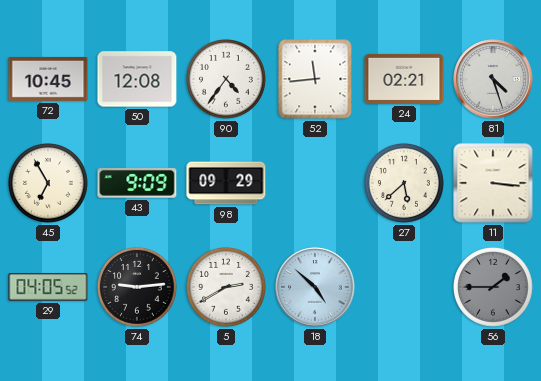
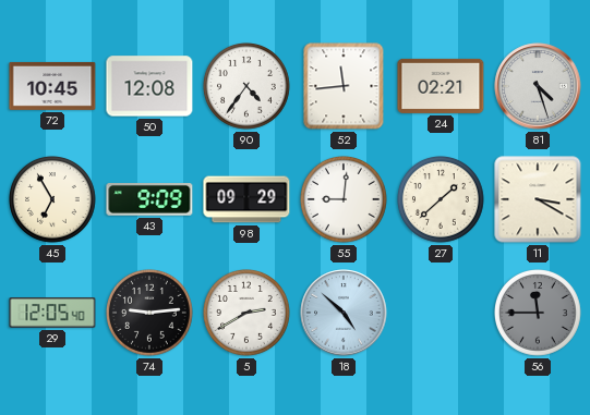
55: none -> 9:01 (345, 200)
27: 5:38 -> 1:38 (442, 200)
11: 3:16 -> 3:20 (538, 199)
29: 04:05 -> 12:05 (52, 313)
56: 1:45 -> 11:45 (539, 314)
